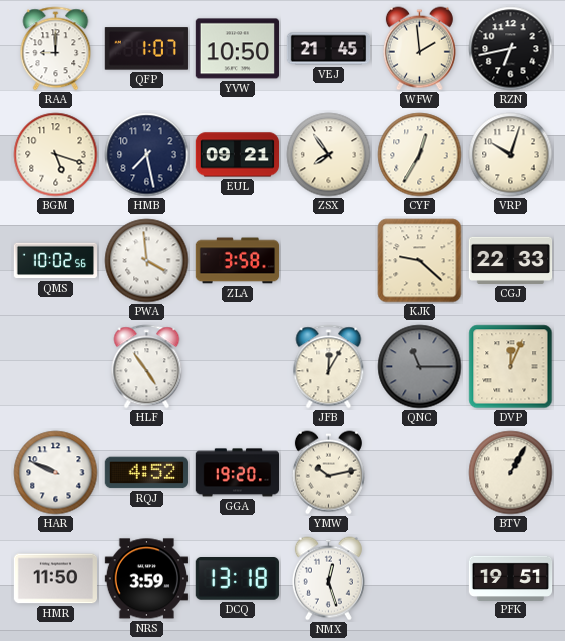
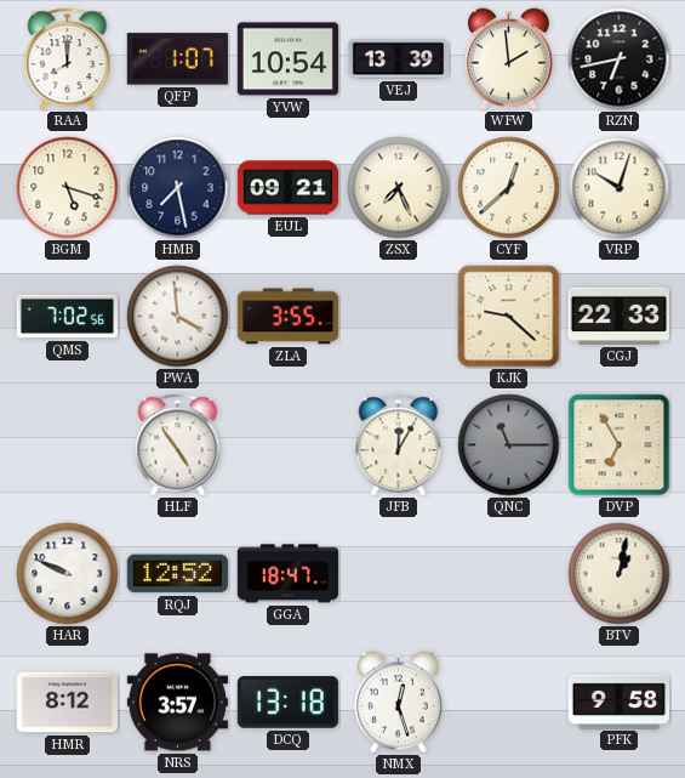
RAA: 9:00 -> 8:00 (68, 59)
YVW: 10:50 -> 10:54 (287, 59)
VEJ: 21:45 -> 13:39 (399, 59)
ZSX: 7:54 -> 7:26 (399, 188)
CYF: 12:35 -> 12:38 (509, 188)
QMS: 10:02 -> 7:02 (68, 317)
ZLA: 3:58 -> 3:55 (289, 317)
DVP: 12:04 -> 6:55 (620, 445)
RQJ: 4:52 -> 12:52 (177, 574)
GGA: 19:20 -> 18:47 (287, 574)
YMW: 10:13 -> none (328, 473)
BTV: 1:05 -> 1:02 (620, 574)
HMR: 11:50 -> 8:12 (67, 703)
NRS: 3:59 -> 3:57 (177, 703)
PFK: 19:51 -> 9:58 (620, 702)
